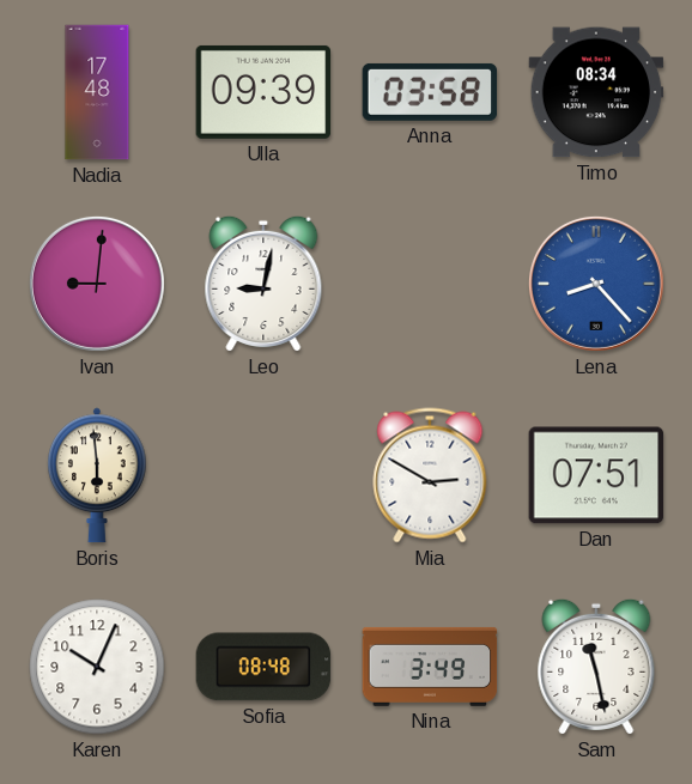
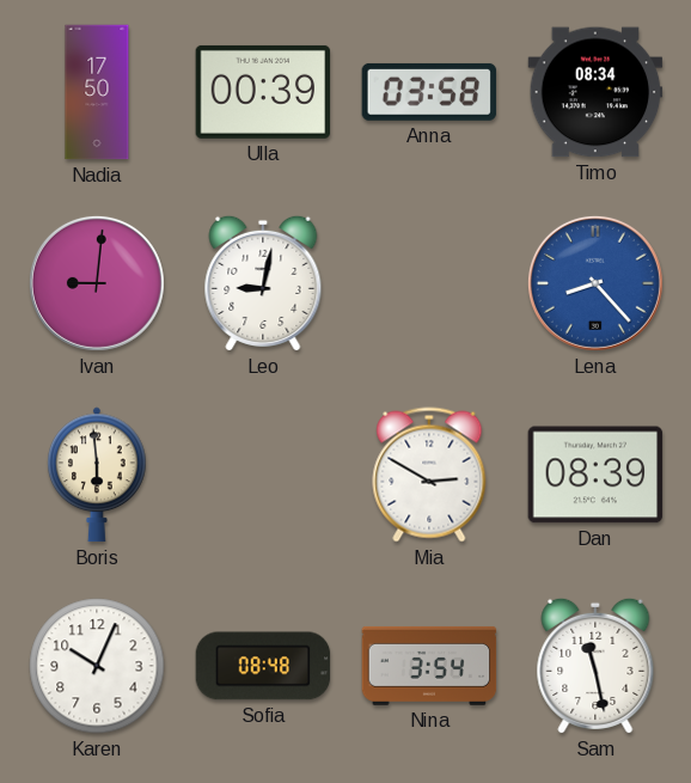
Nadia: 17:48 -> 17:50 (97, 92)
Ulla: 09:39 -> 00:39 (263, 92)
Dan: 07:51 -> 08:39 (595, 475)
Nina: 3:49 -> 3:54 (429, 666)
